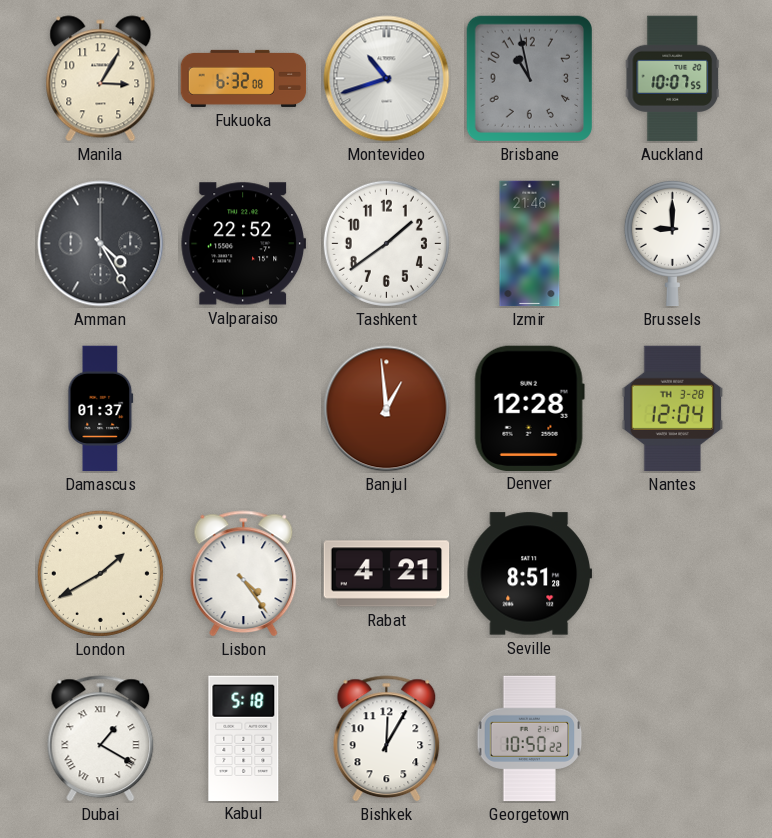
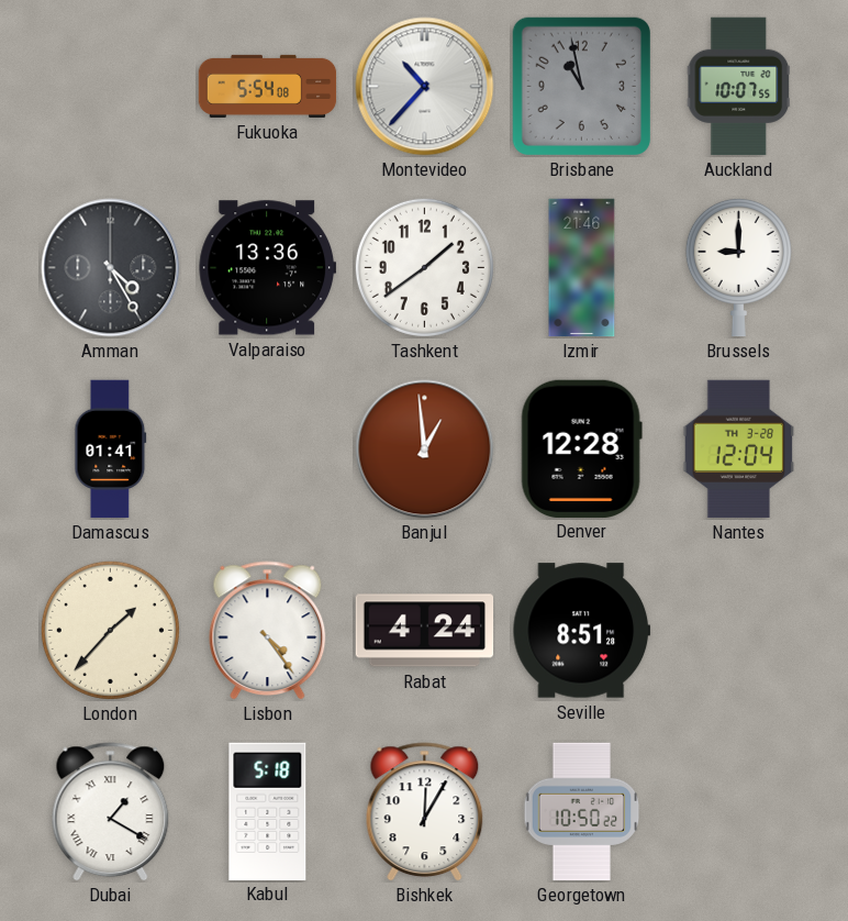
Manila: 3:05 -> none (101, 79)
Fukuoka: 6:32 -> 5:54 (268, 86)
Montevideo: 10:42 -> 10:37 (425, 87)
Valparaiso: 22:52 -> 13:36 (267, 268)
Damascus: 01:37 -> 01:41 (111, 450)
London: 1:40 -> 1:37 (110, 630)
Rabat: 4:21 -> 4:24 (425, 631)
